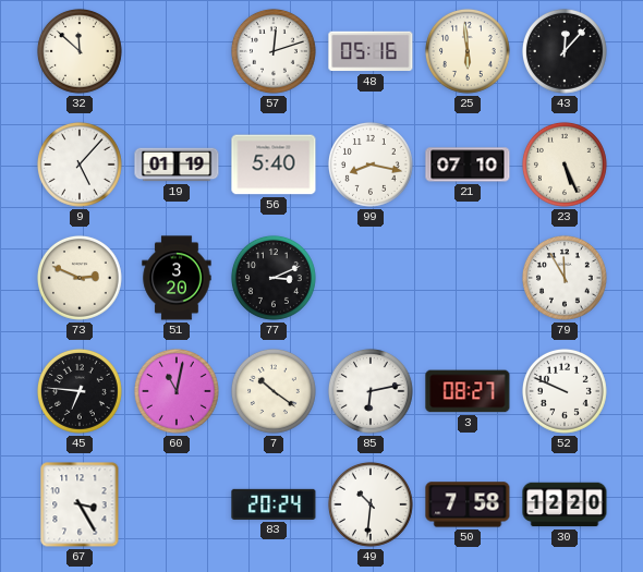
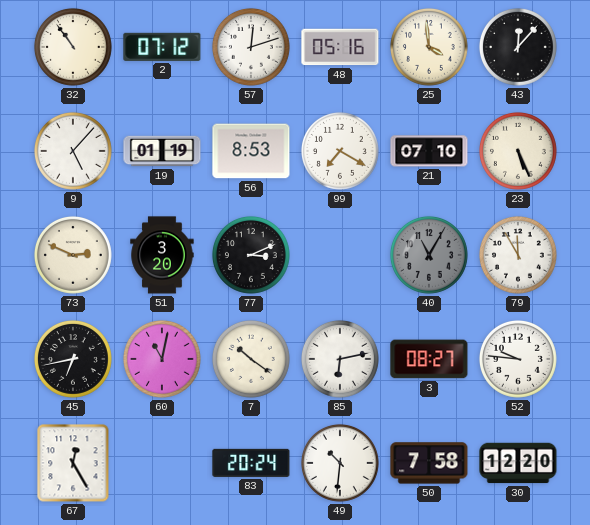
32: 11:52 -> 10:54 (73, 47)
2: none -> 07:12 (162, 47)
25: 5:59 -> 3:59 (429, 47)
56: 5:40 -> 8:53 (251, 151)
99: 8:17 -> 7:20 (340, 151)
40: none -> 11:05 (429, 255)
45: 6:46 -> 6:43 (73, 359)
52: 9:49 -> 9:46 (518, 359)
67: 3:25 -> 12:25 (73, 463)
